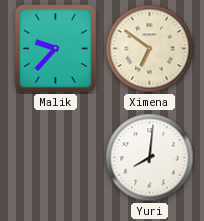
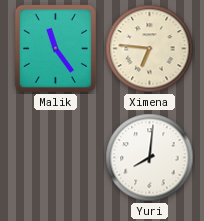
Malik: 9:37 -> 11:24 (55, 48)
Ximena: 6:51 -> 6:46 (150, 49)
